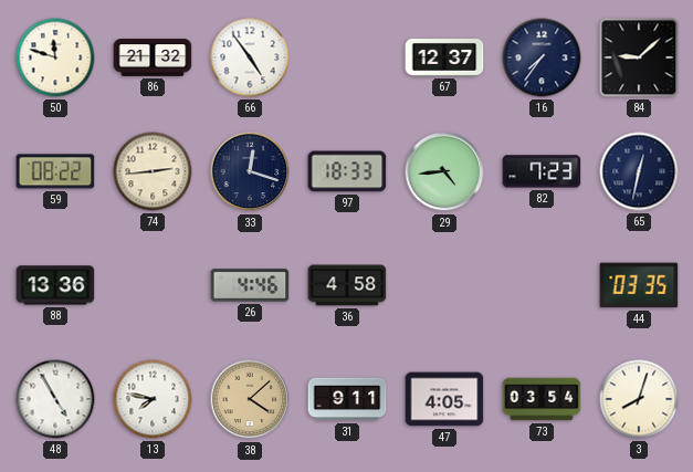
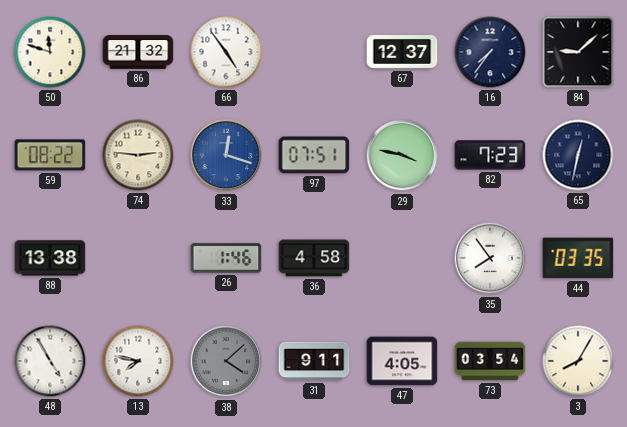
74: 2:44 -> 2:46 (138, 155)
33 dial: navy -> blue (226, 155)
97: 18:33 -> 07:51 (314, 155)
29: 4:44 -> 3:47 (402, 155)
88: 13:36 -> 13:38 (50, 258)
26: 4:46 -> 1:46 (226, 258)
35: none -> 7:54 (490, 258)
38 dial: champagne -> grey (226, 361)
3: 8:03 -> 8:05 (578, 361)
